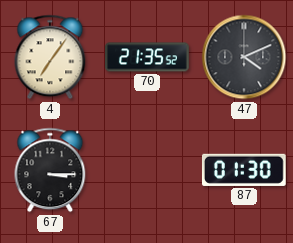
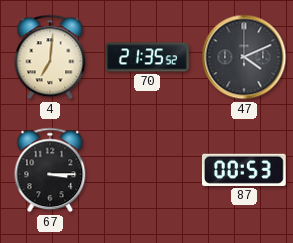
4: 7:06 -> 7:01 (50, 57)
87: 01:30 -> 00:53 (244, 170)
